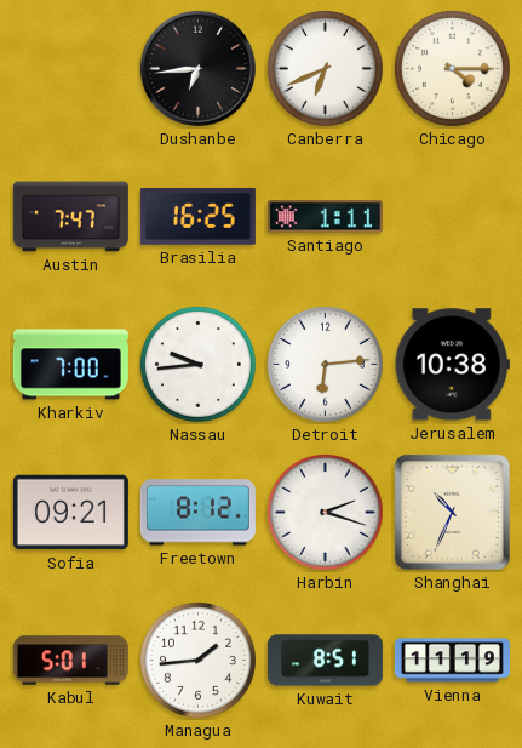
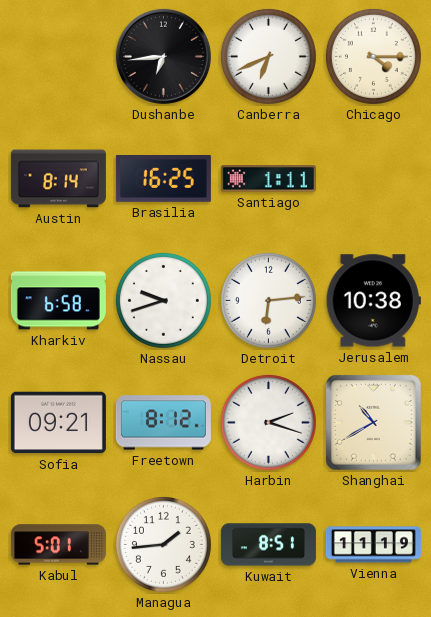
Austin: 7:47 -> 8:14 (58, 179)
Kharkiv: 7:00 -> 6:58 (58, 301)
Nassau: 9:44 -> 9:42 (163, 300)
Shanghai: 10:34 -> 10:40 (374, 423)
